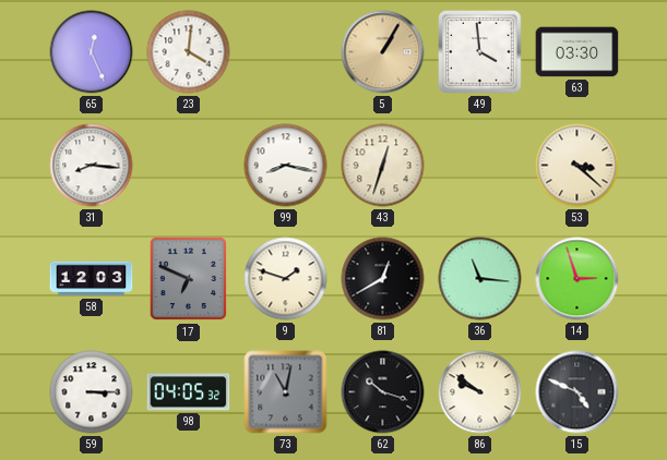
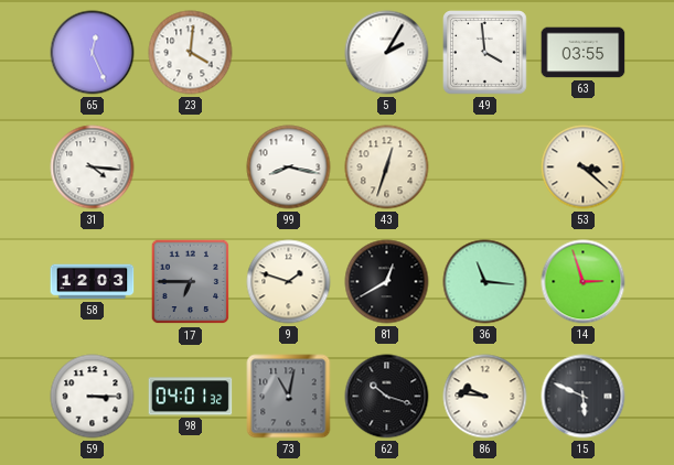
5: 1:05 -> 2:05 (387, 53)
5 dial: champagne -> white (387, 53)
63: 03:30 -> 03:55 (584, 53)
31: 8:16 -> 4:16 (93, 167)
17: 6:49 -> 6:45 (191, 282)
98: 04:05 -> 04:01 (191, 397)
86: 9:51 -> 9:46 (485, 397)
15: 4:49 -> 5:49 (584, 397)
